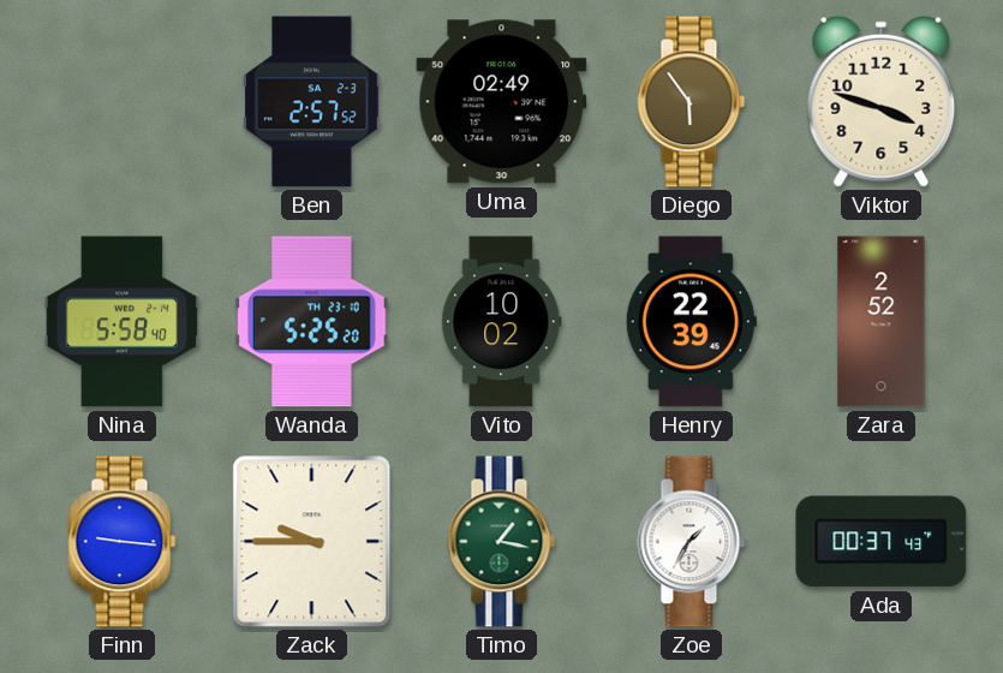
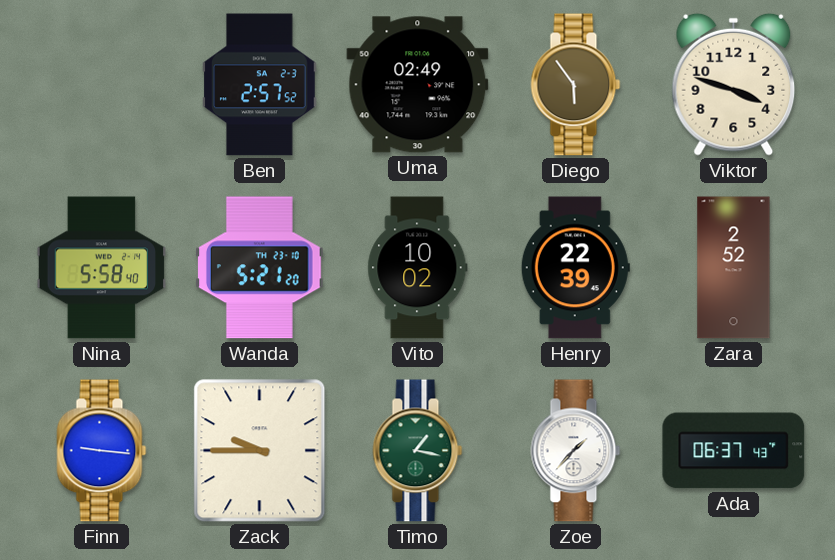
Wanda: 5:25 -> 5:21 (260, 268)
Zoe: 1:35 -> 1:37 (576, 451)
Ada: 00:37 -> 06:37 (734, 451)
